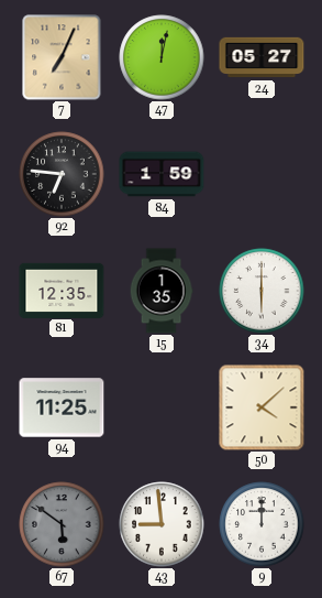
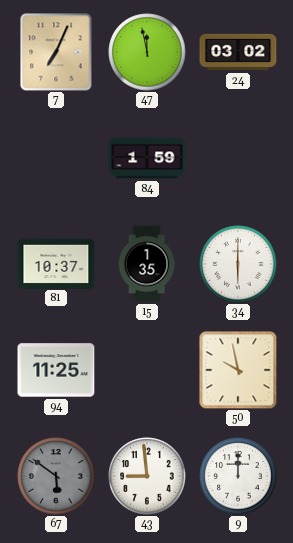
47: 12:02 -> 11:58 (147, 52)
24: 05:27 -> 03:02 (238, 52)
92: 6:46 -> none (62, 174)
81: 12:35 -> 10:37 (56, 263)
50: 4:08 -> 9:58 (238, 370)
